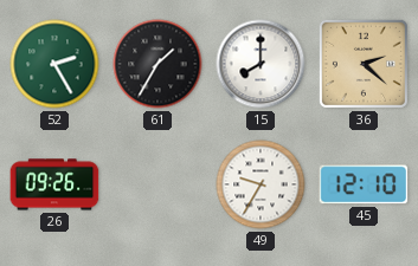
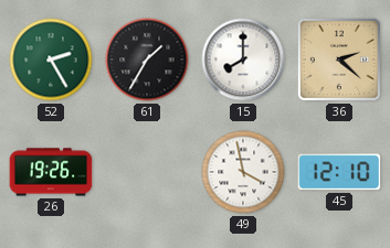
26: 09:26 -> 19:26 (51, 172)
49: 9:35 -> 3:58 (243, 172)
